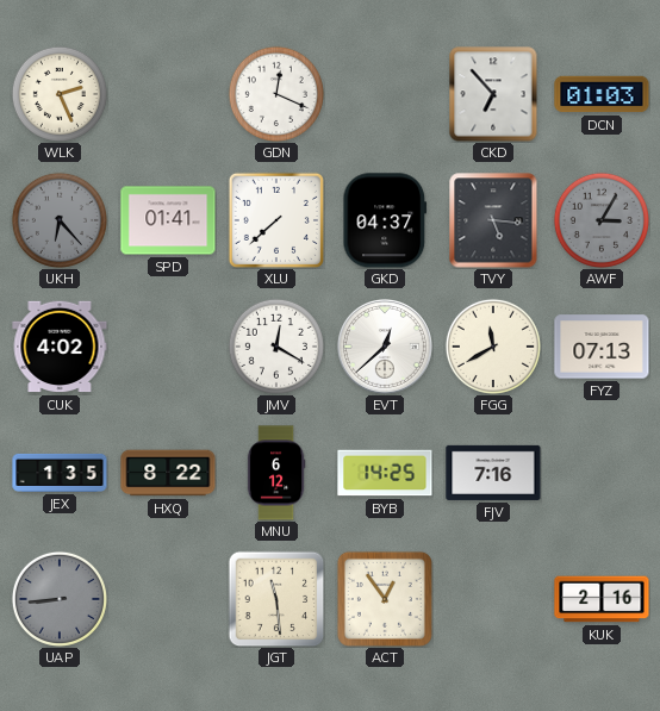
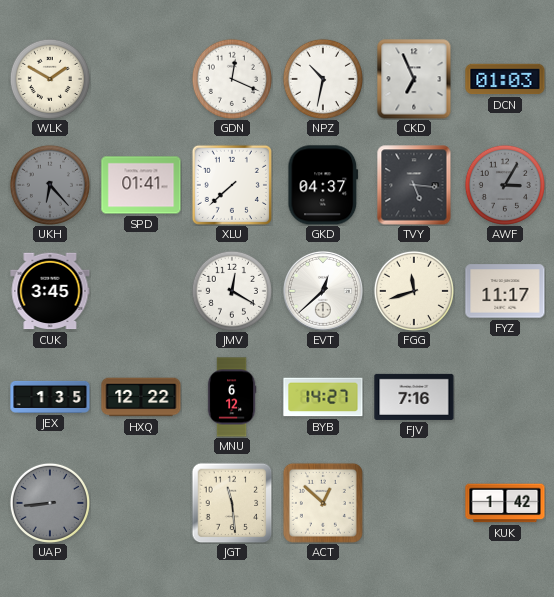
WLK: 2:26 -> 1:50 (50, 79)
NPZ: none -> 10:32 (323, 79)
CKD: 6:53 -> 6:56 (414, 79)
CUK: 4:02 -> 3:45 (50, 291)
FGG: 11:40 -> 11:42 (414, 291)
FYZ: 07:13 -> 11:17 (505, 291)
HXQ: 8:22 -> 12:22 (141, 397)
BYB: 14:25 -> 14:27 (323, 397)
ACT: 12:54 -> 12:52 (323, 503)
KUK: 2:16 -> 1:42 (505, 503)
